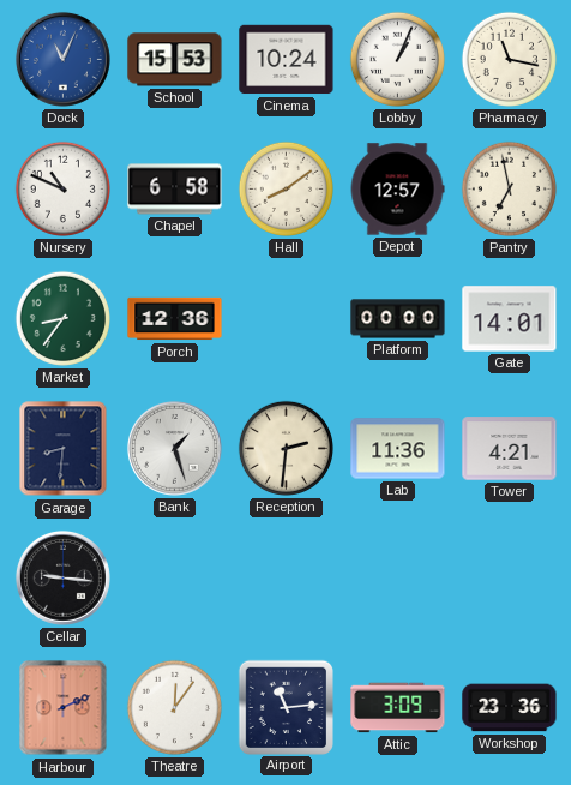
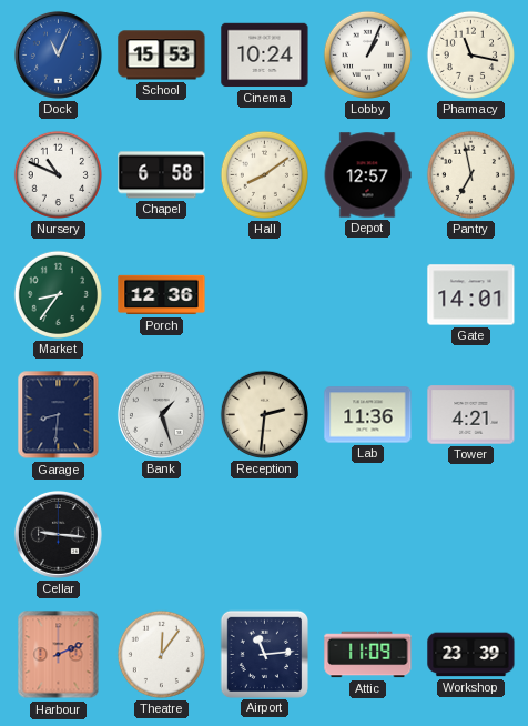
Platform: 00:00 -> none (398, 319)
Attic: 3:09 -> 11:09 (368, 655)
Workshop: 23:36 -> 23:39 (471, 655)
